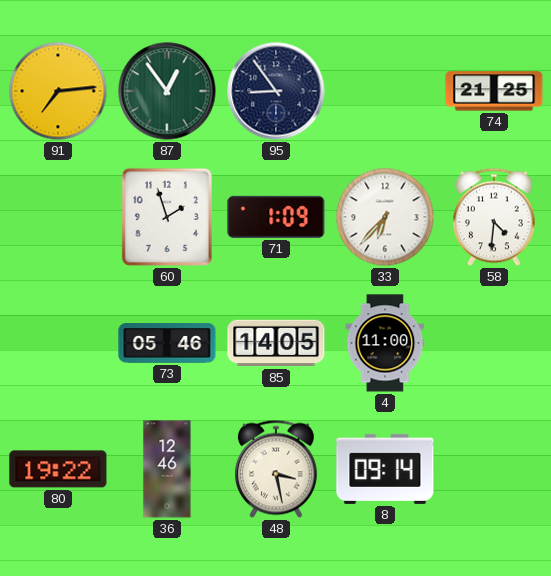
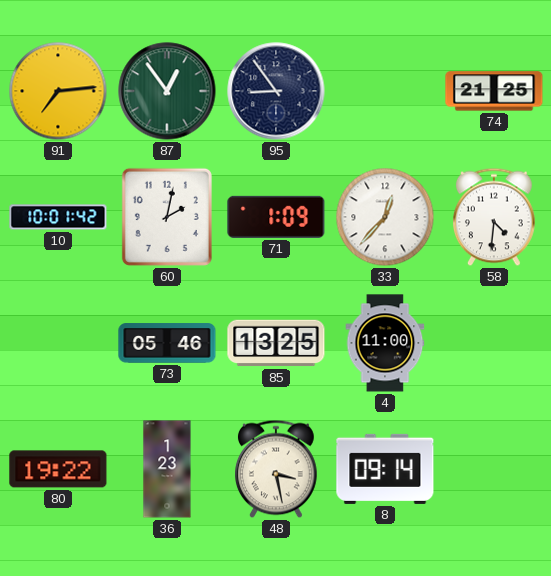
10: none -> 10:01 (58, 217)
60: 1:57 -> 2:02 (167, 217)
33: 6:37 -> 12:37 (385, 217)
85: 14:05 -> 13:25 (276, 343)
36: 12:46 -> 1:23 (167, 469)
